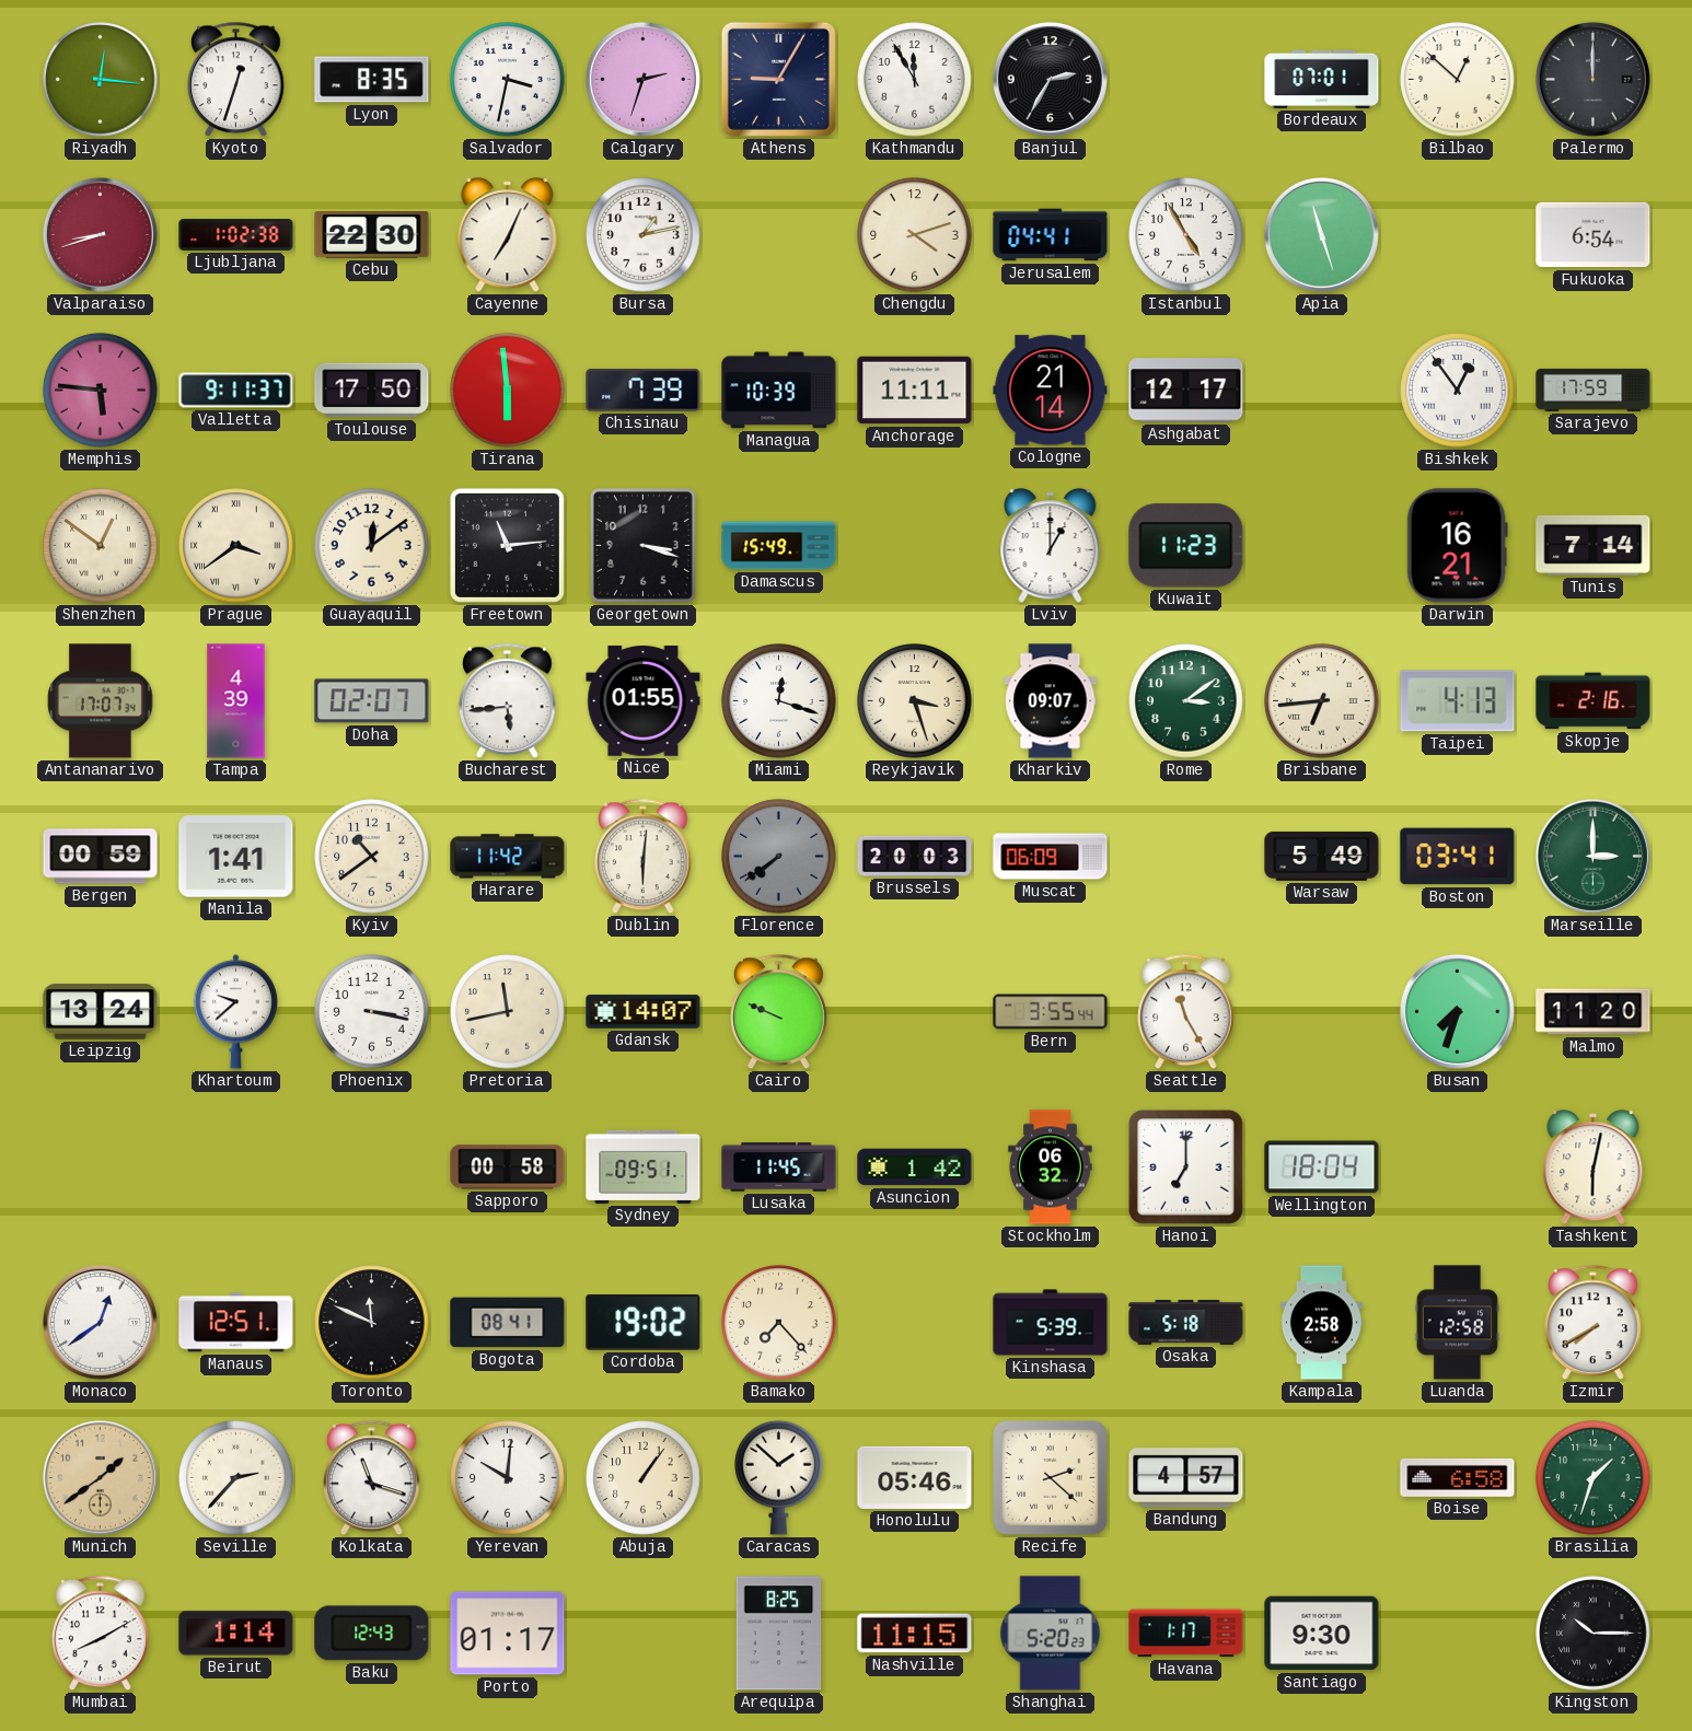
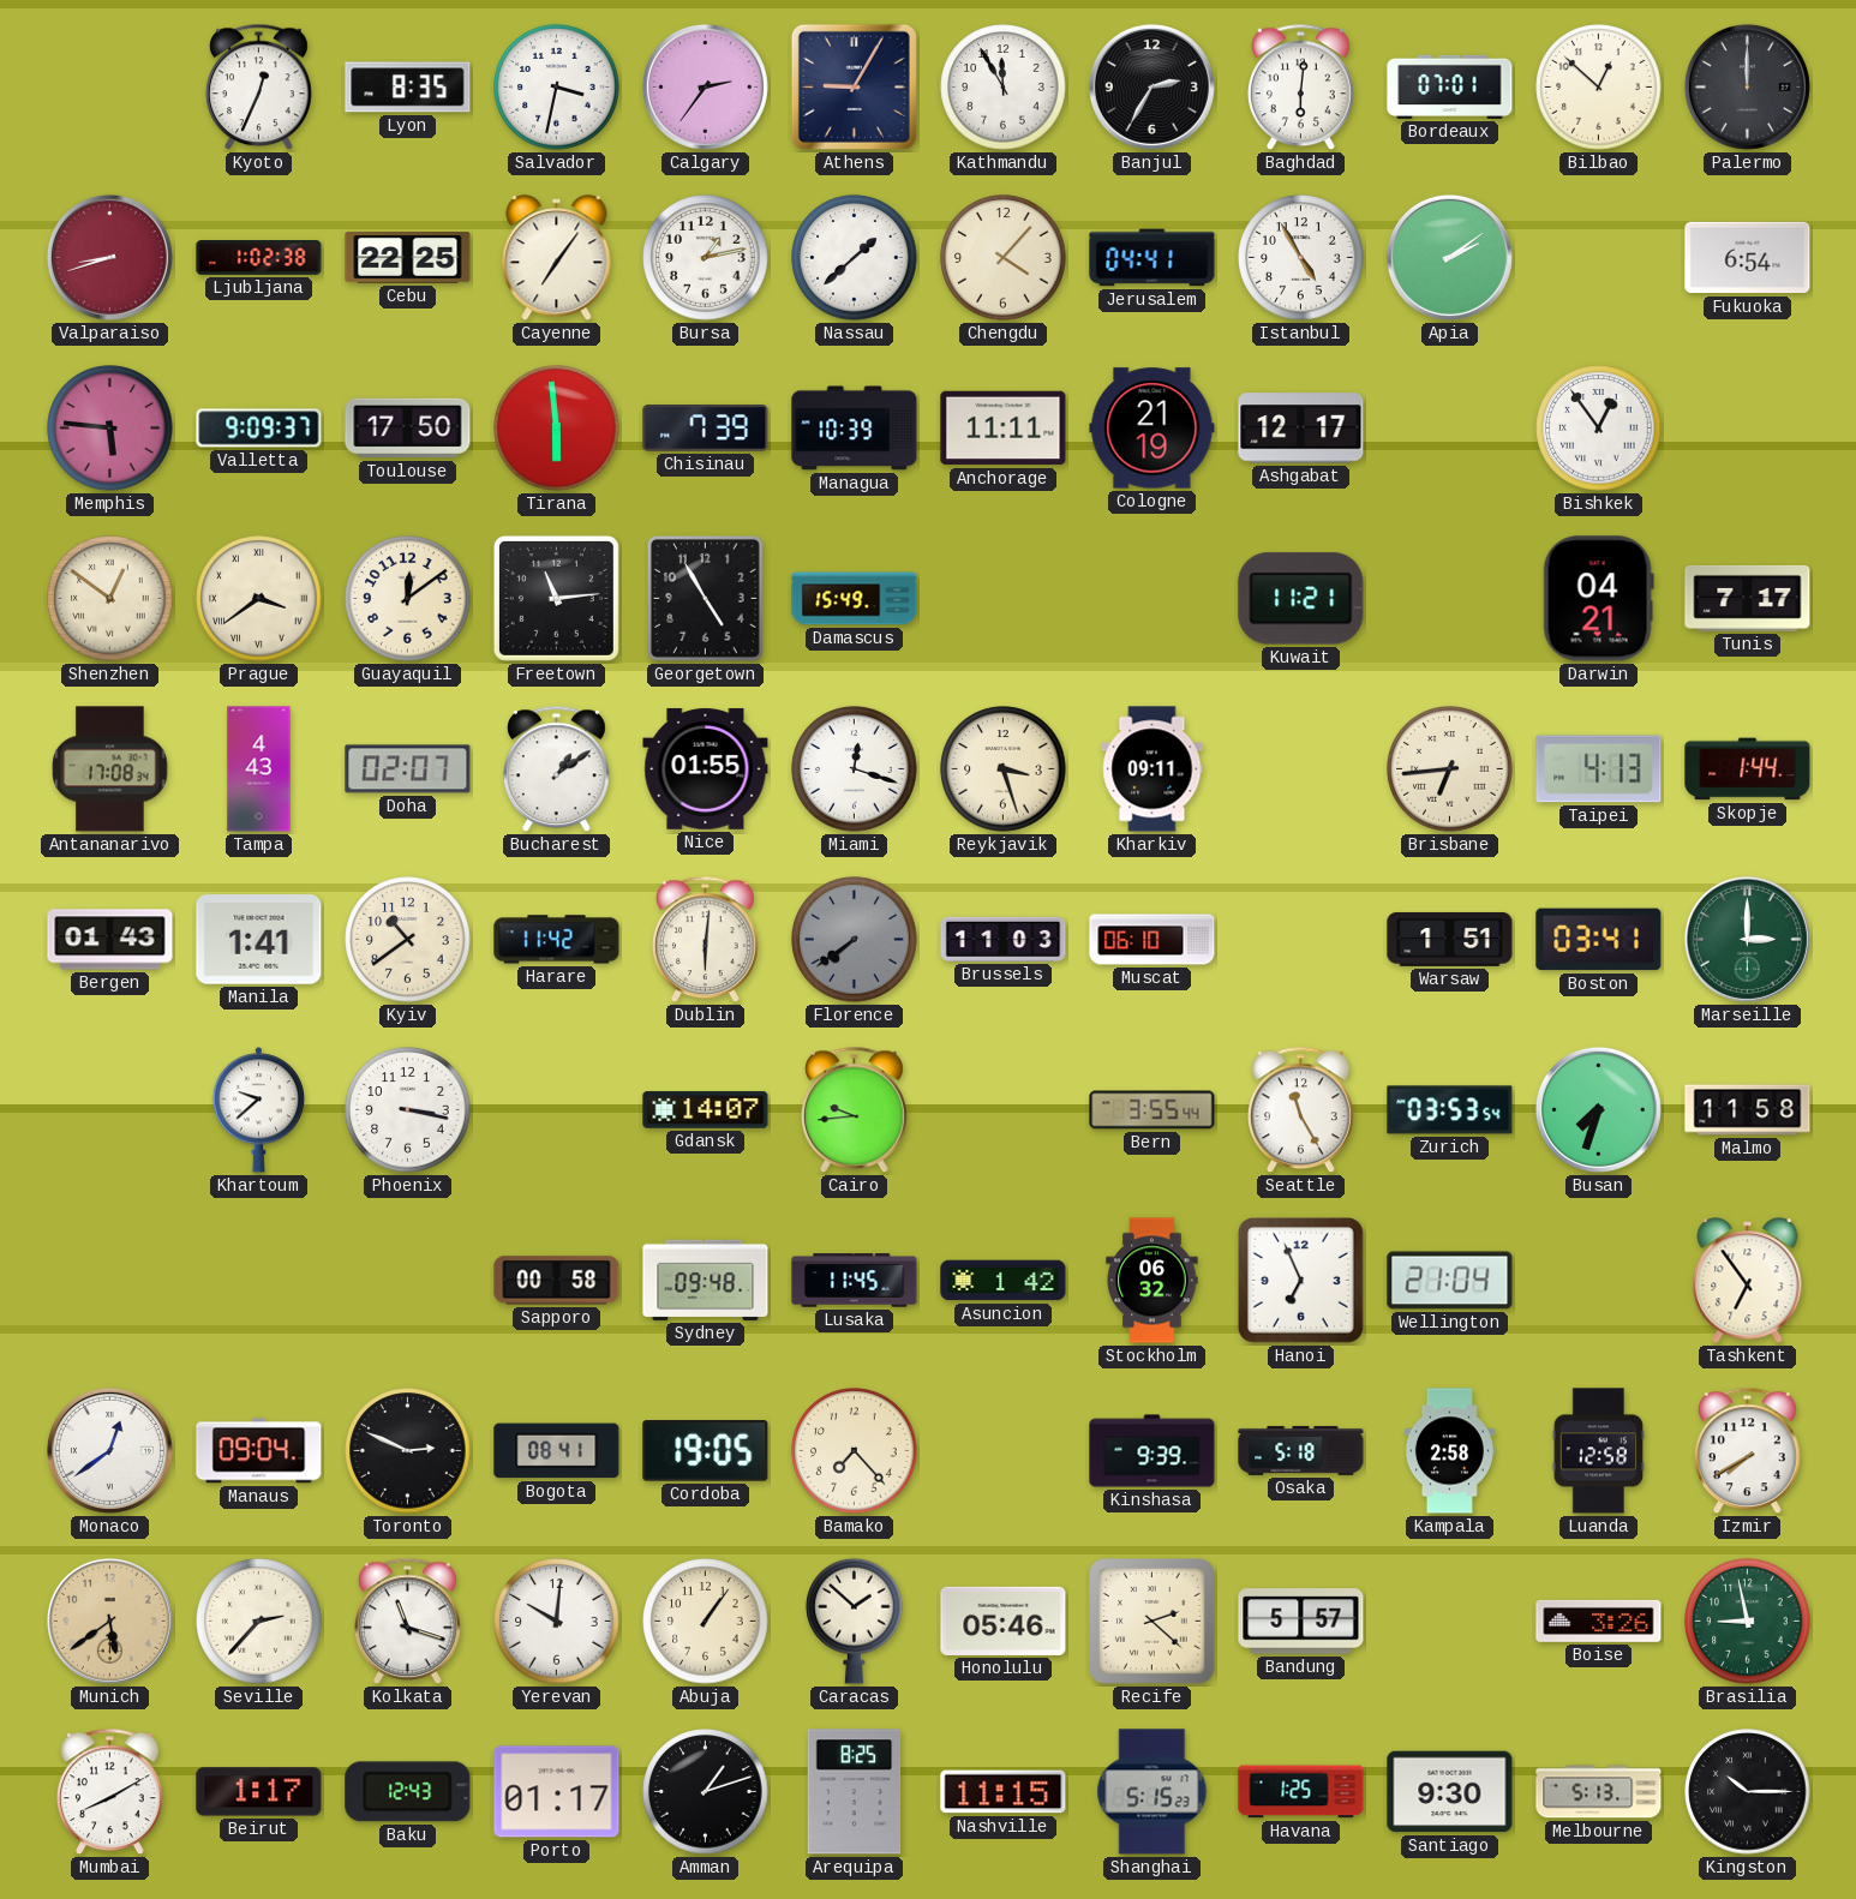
Riyadh: 12:16 -> none (101, 80)
Kyoto: 12:33 -> 12:34 (259, 88)
Calgary: 2:33 -> 2:36 (705, 86)
Baghdad: none -> 6:01 (1301, 88)
Cebu: 22:30 -> 22:25 (408, 258)
Cayenne: 7:04 -> 7:06 (557, 258)
Nassau: none -> 1:38 (855, 258)
Chengdu: 4:12 -> 4:07 (1004, 258)
Apia: 11:27 -> 2:09 (1449, 257)
Valletta: 9:11 -> 9:09 (259, 429)
Cologne: 21:14 -> 21:19 (1152, 429)
Sarajevo: 17:59 -> none (1594, 390)
Georgetown: 3:18 -> 4:55 (705, 598)
Lviv: 1:00 -> none (1051, 546)
Kuwait: 11:23 -> 11:21 (1301, 599)
Darwin: 16:21 -> 04:21 (1598, 599)
Tunis: 7:14 -> 7:17 (1748, 598)
Antananarivo: 17:07 -> 17:08 (110, 769)
Tampa: 4:39 -> 4:43 (259, 769)
Bucharest: 5:44 -> 1:09 (557, 769)
Kharkiv: 09:07 -> 09:11 (1152, 769)
Rome: 3:09 -> none (1186, 701)
Skopje: 2:16 -> 1:44 (1748, 769)
Bergen: 00:59 -> 01:43 (110, 940)
Brussels: 20:03 -> 11:03 (1004, 939)
Muscat: 06:09 -> 06:10 (1152, 940)
Warsaw: 5:49 -> 1:51 (1450, 940)
Leipzig: 13:24 -> none (101, 1012)
Pretoria: 11:43 -> none (508, 1012)
Cairo: 9:49 -> 9:44 (855, 1110)
Zurich: none -> 03:53 (1450, 1110)
Malmo: 11:20 -> 11:58 (1748, 1110)
Sydney: 09:51 -> 09:48 (706, 1280)
Hanoi: 7:00 -> 6:56 (1301, 1281)
Wellington: 18:04 -> 21:04 (1450, 1281)
Tashkent: 6:02 -> 6:54 (1748, 1281)
Manaus: 12:51 -> 09:04 (259, 1451)
Toronto: 11:49 -> 2:49 (408, 1451)
Cordoba: 19:02 -> 19:05 (706, 1451)
Kinshasa: 5:39 -> 9:39 (1152, 1451)
Munich: 1:39 -> 5:39 (109, 1621)
Bandung: 4:57 -> 5:57 (1301, 1622)
Boise: 6:58 -> 3:26 (1599, 1621)
Brasilia: 1:33 -> 8:58 (1748, 1622)
Beirut: 1:14 -> 1:17 (259, 1792)
Amman: none -> 1:12 (706, 1792)
Shanghai: 5:20 -> 5:15 (1152, 1792)
Havana: 1:17 -> 1:25 (1301, 1792)
Melbourne: none -> 5:13 (1599, 1792)
